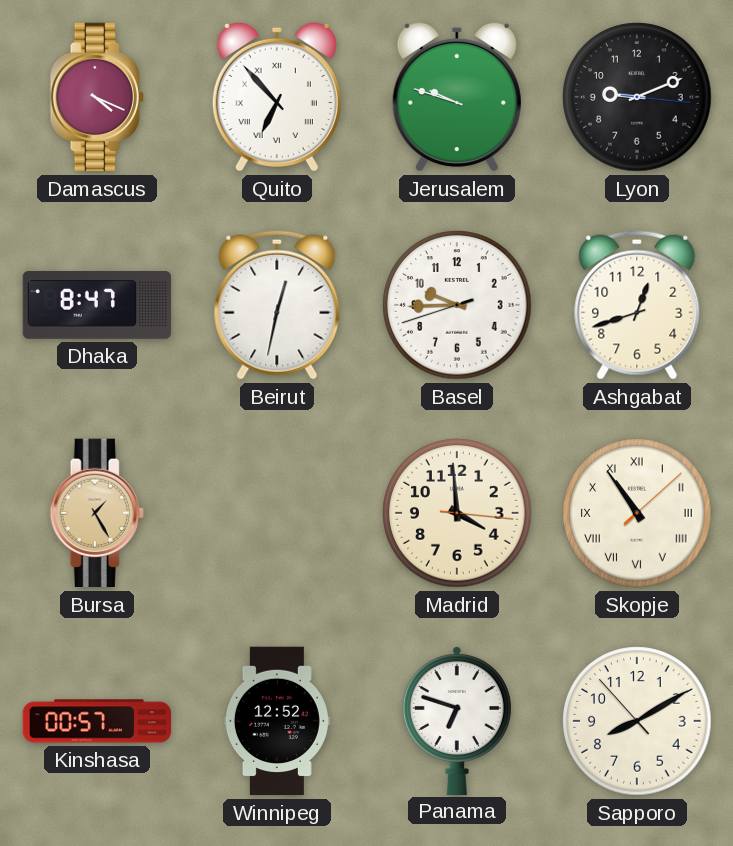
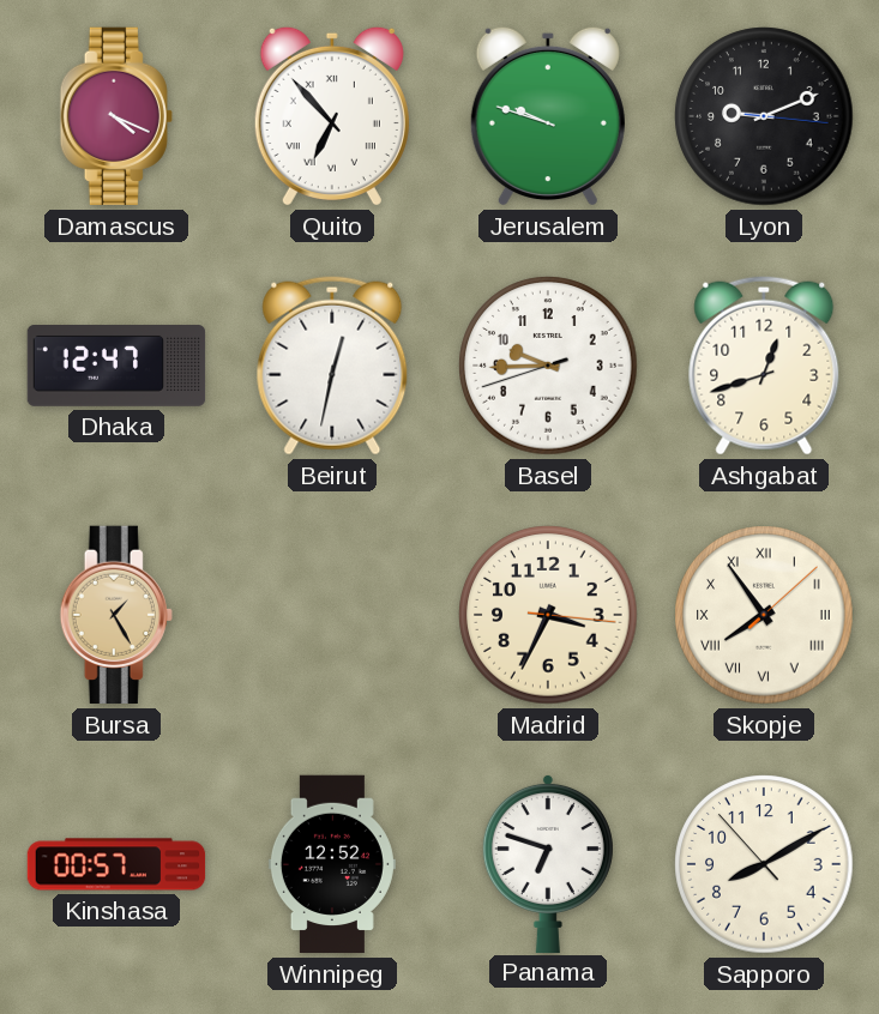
Dhaka: 8:47 -> 12:47 (116, 367)
Madrid: 3:59 -> 3:34 (548, 615)
Skopje: 10:54 -> 7:54 (764, 615)
